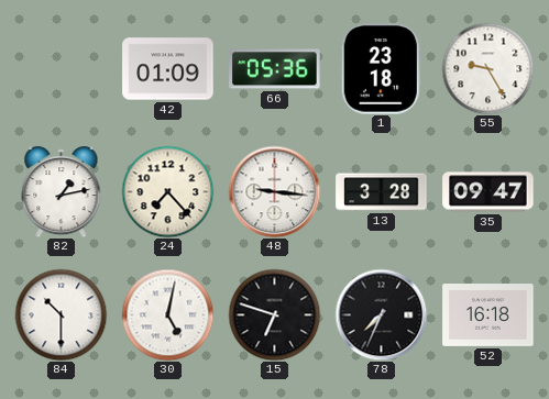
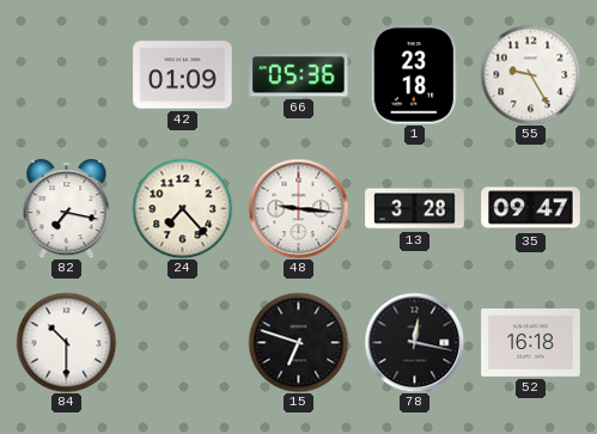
82: 1:13 -> 7:17 (67, 209)
30: 5:02 -> none (167, 314)
78: 7:34 -> 12:17 (414, 342)
